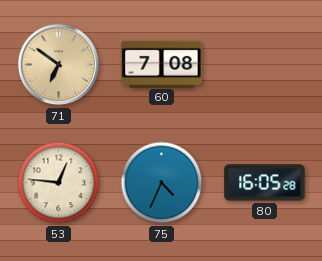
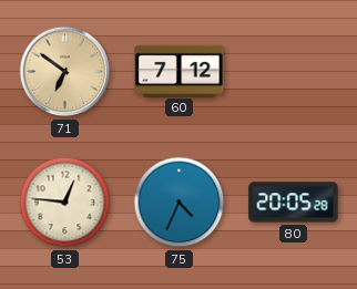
60: 7:08 -> 7:12 (180, 71)
80: 16:05 -> 20:05 (294, 203)
